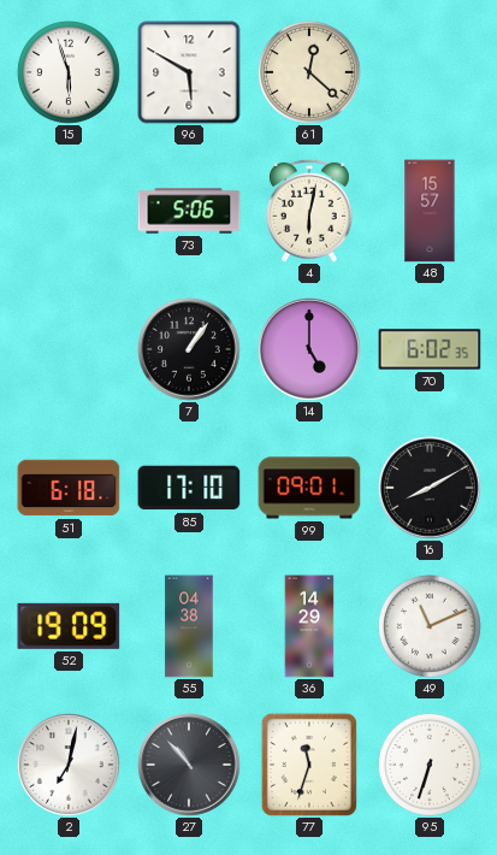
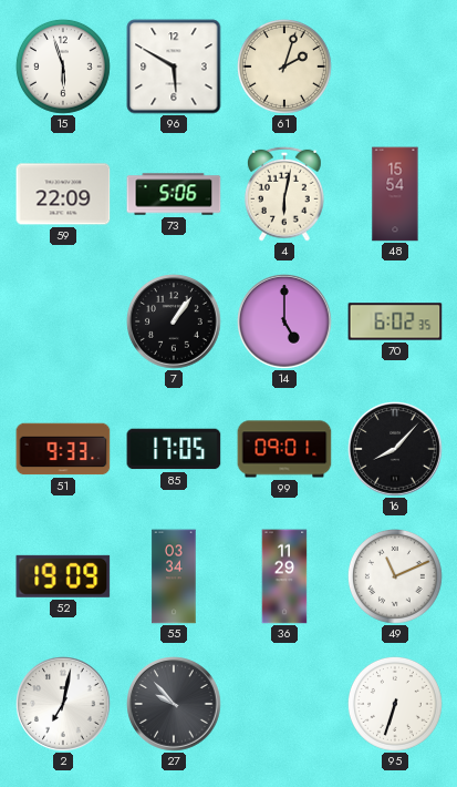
61: 12:22 -> 2:03 (284, 67)
59: none -> 22:09 (63, 194)
48: 15:57 -> 15:54 (395, 194)
51: 6:18 -> 9:33 (63, 449)
85: 17:10 -> 17:05 (174, 449)
16: 8:10 -> 8:07 (395, 449)
55: 04:38 -> 03:34 (174, 576)
36: 14:29 -> 11:29 (284, 576)
27: 10:53 -> 9:53 (174, 704)
77: 11:33 -> none (309, 765)
